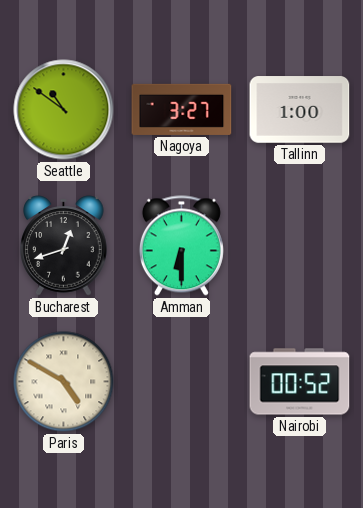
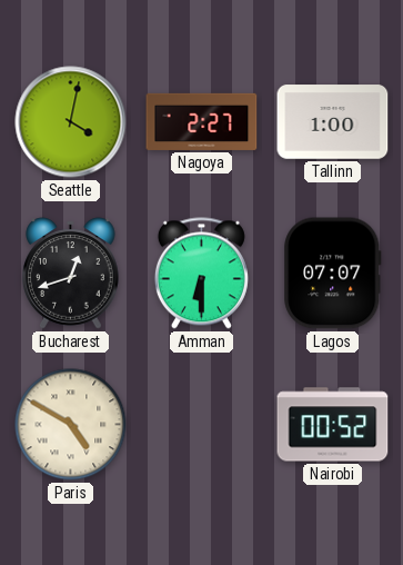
Seattle: 10:51 -> 4:02 (71, 122)
Nagoya: 3:27 -> 2:27 (202, 121)
Lagos: none -> 07:07 (333, 274)
